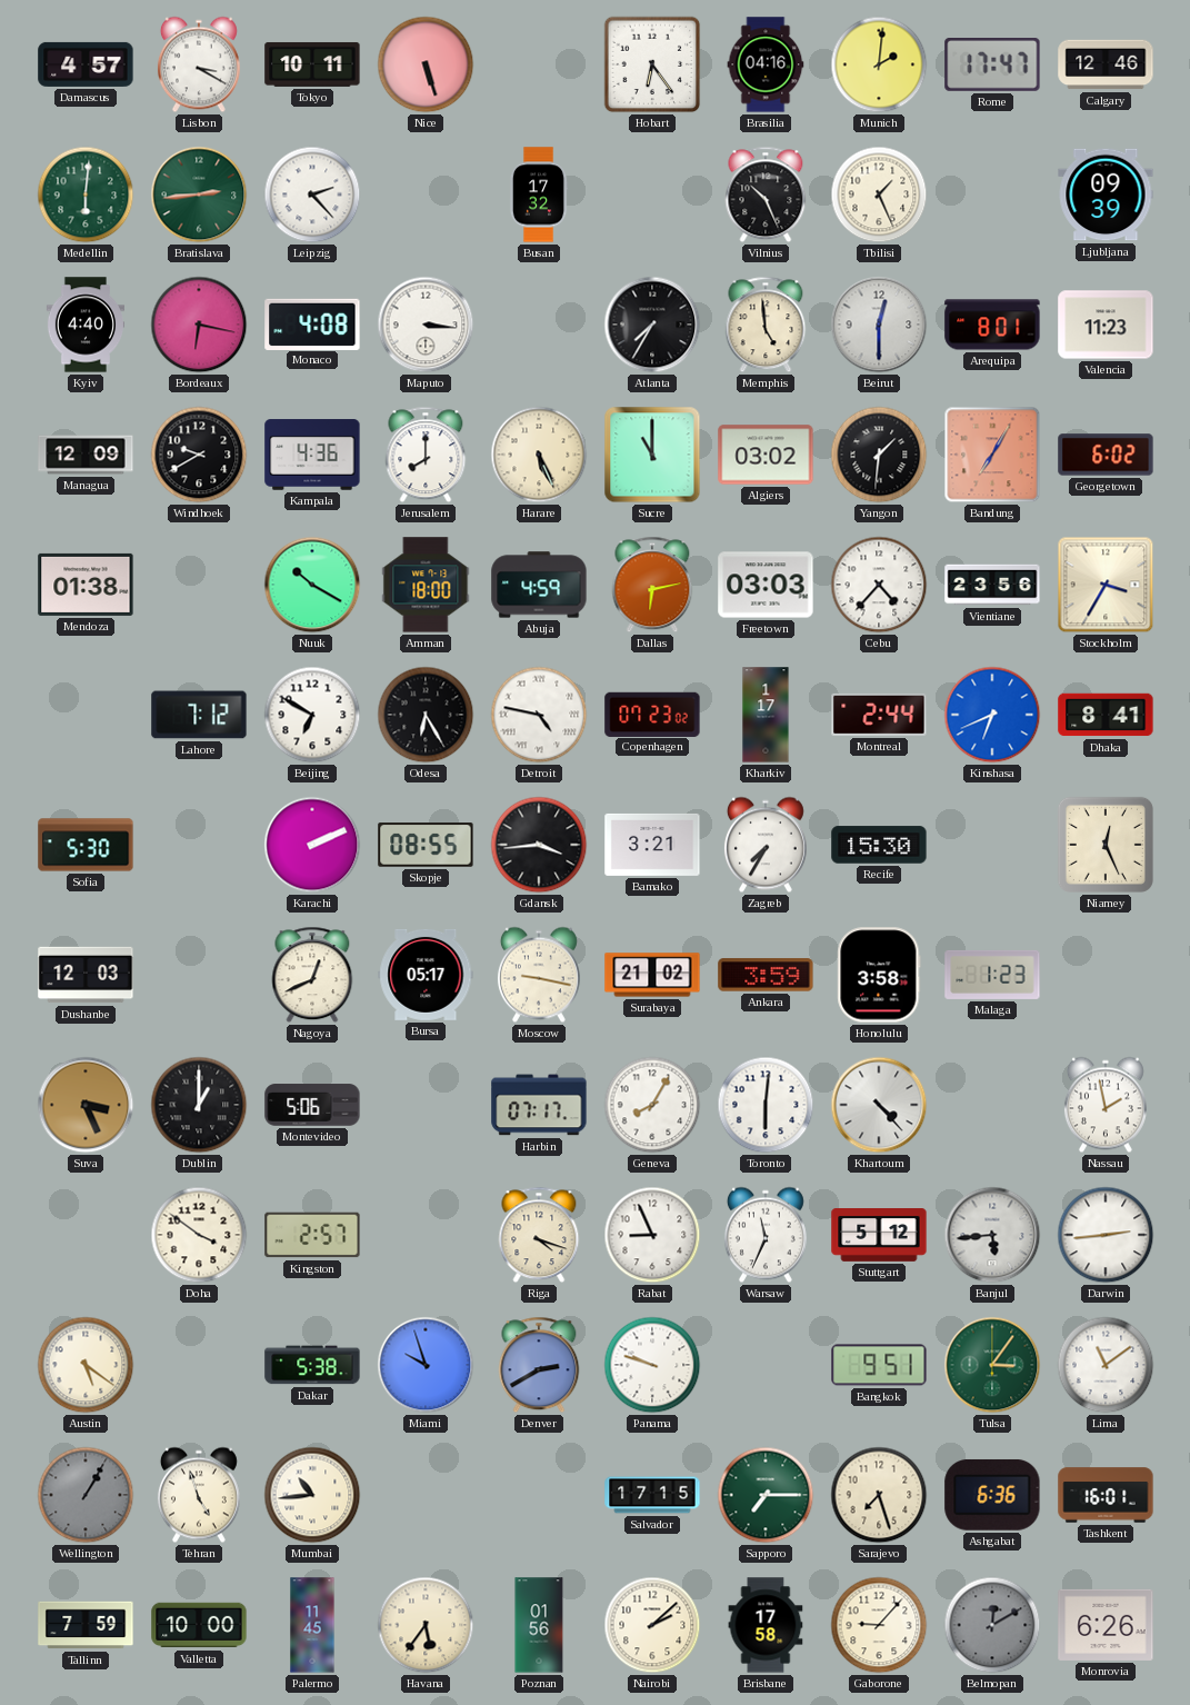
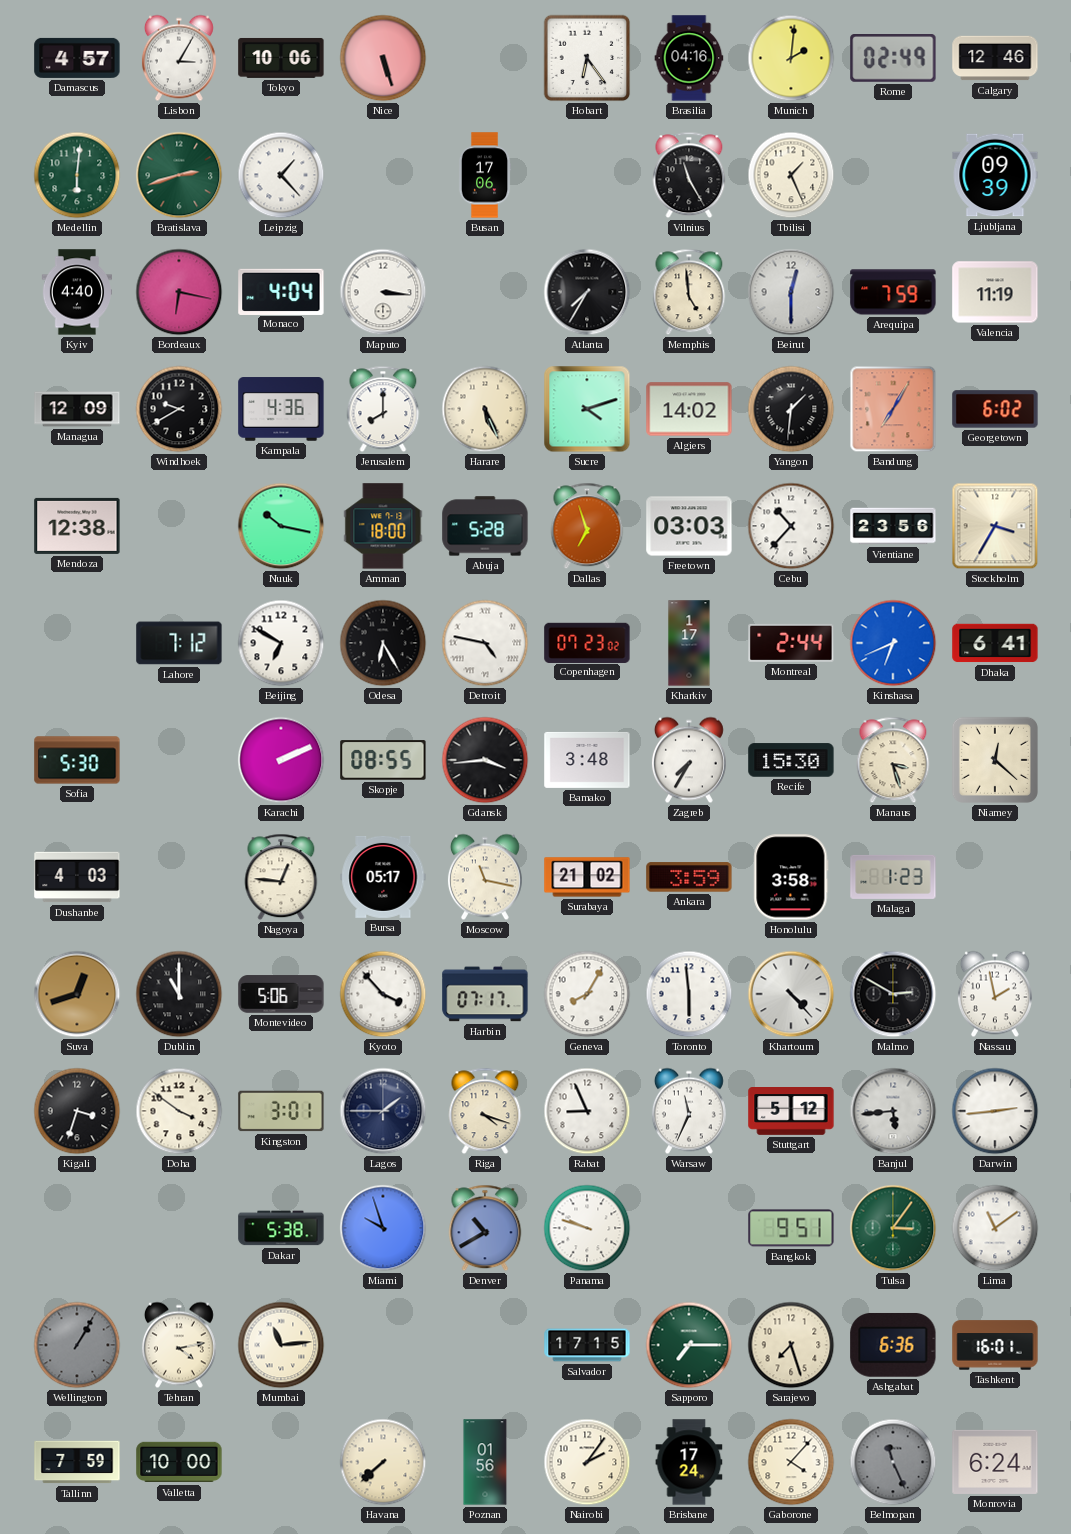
Lisbon: 3:20 -> 3:05 (179, 58)
Tokyo: 10:11 -> 10:06 (281, 58)
Rome: 17:47 -> 02:49 (893, 59)
Bratislava: 2:44 -> 2:42 (179, 175)
Leipzig: 2:23 -> 1:23 (281, 175)
Busan: 17:32 -> 17:06 (485, 175)
Vilnius: 10:26 -> 11:25 (689, 175)
Monaco: 4:08 -> 4:04 (281, 291)
Arequipa: 8:01 -> 7:59 (893, 292)
Valencia: 11:23 -> 11:19 (995, 292)
Sucre: 11:00 -> 4:12 (587, 409)
Algiers: 03:02 -> 14:02 (689, 409)
Mendoza: 01:38 -> 12:38 (77, 526)
Nuuk: 10:20 -> 10:17 (281, 526)
Abuja: 4:59 -> 5:28 (485, 526)
Dallas: 6:13 -> 6:57 (587, 526)
Cebu: 4:37 -> 10:37 (791, 526)
Dhaka: 8:41 -> 6:41 (995, 643)
Bamako: 3:21 -> 3:48 (587, 760)
Manaus: none -> 3:27 (893, 760)
Niamey: 12:26 -> 12:22 (995, 760)
Dushanbe: 12:03 -> 4:03 (77, 877)
Nagoya: 12:41 -> 12:46 (281, 877)
Moscow: 9:17 -> 11:17 (485, 877)
Suva: 3:26 -> 12:42 (77, 994)
Dublin: 1:00 -> 11:00 (179, 994)
Kyoto: none -> 3:53 (383, 994)
Toronto: 6:01 -> 5:59 (689, 994)
Malmo: none -> 2:50 (893, 994)
Kigali: none -> 3:33 (77, 1111)
Kingston: 2:57 -> 3:01 (281, 1111)
Lagos: none -> 1:45 (383, 1111)
Austin: 5:21 -> none (86, 1365)
Denver: 2:40 -> 10:40 (485, 1228)
Tehran: 4:57 -> 4:13 (179, 1345)
Mumbai: 10:44 -> 11:14 (281, 1345)
Palermo: 11:45 -> none (312, 1625)
Havana: 5:36 -> 7:38 (383, 1462)
Nairobi: 2:08 -> 2:06 (587, 1462)
Brisbane: 17:58 -> 17:24 (689, 1462)
Gaborone: 9:07 -> 4:07 (791, 1462)
Belmopan: 12:10 -> 11:26 (893, 1462)
Monrovia: 6:26 -> 6:24 (995, 1462)
